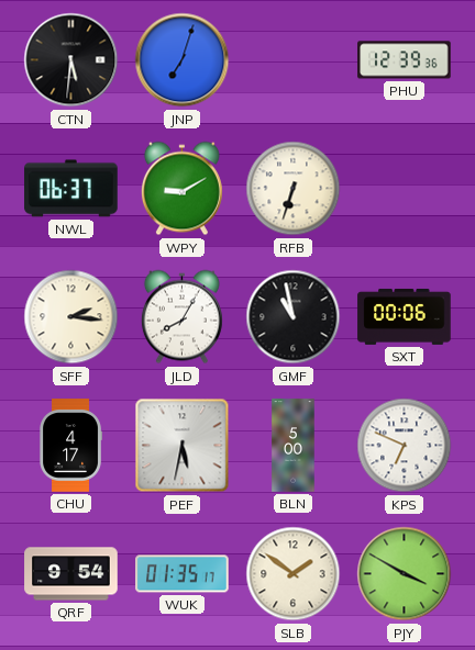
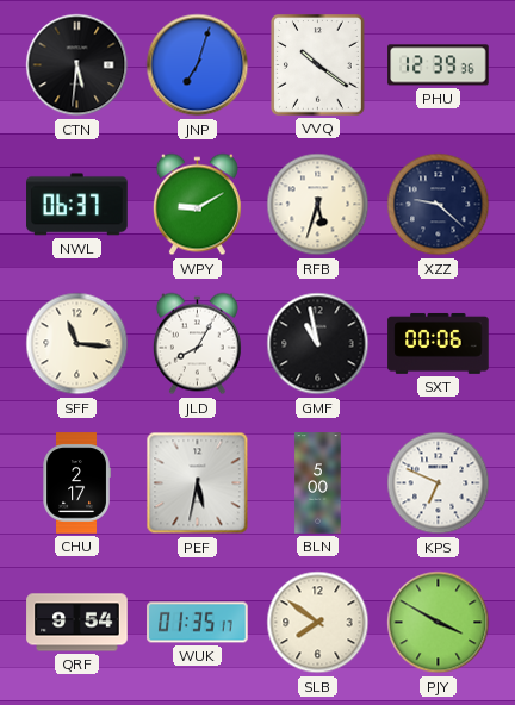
VVQ: none -> 10:21 (318, 65)
RFB: 6:33 -> 5:33 (318, 205)
XZZ: none -> 9:22 (439, 205)
SFF: 2:16 -> 11:16 (77, 344)
CHU: 4:17 -> 2:17 (76, 483)
SLB: 1:51 -> 7:51 (318, 623)
